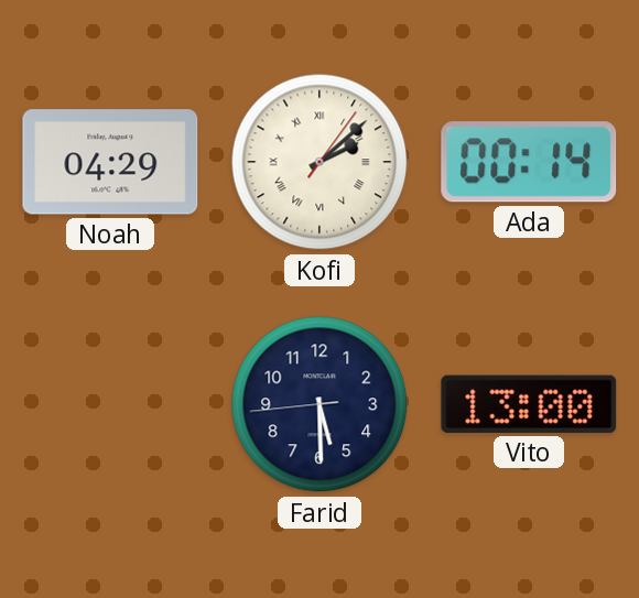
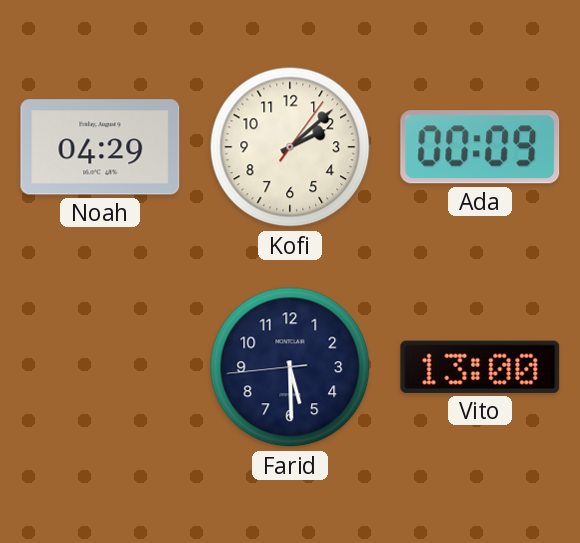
Kofi numerals: Roman -> Arabic (290, 147)
Ada: 00:14 -> 00:09 (480, 147)
